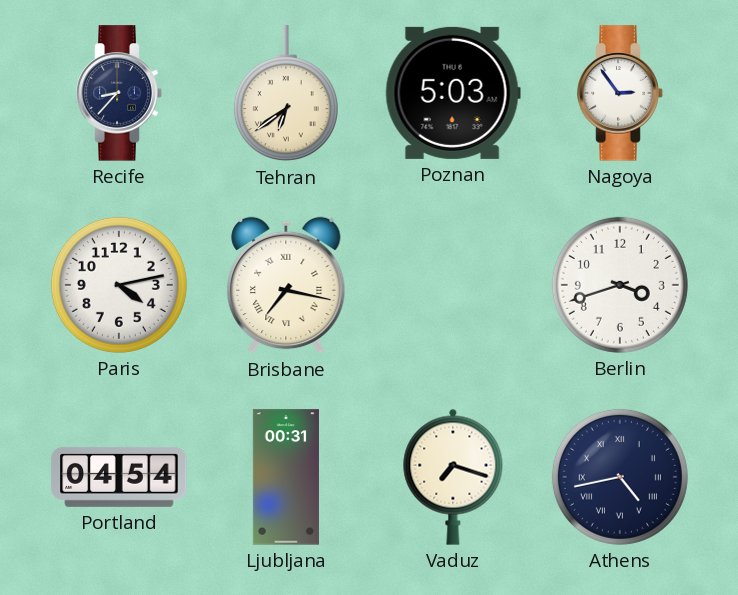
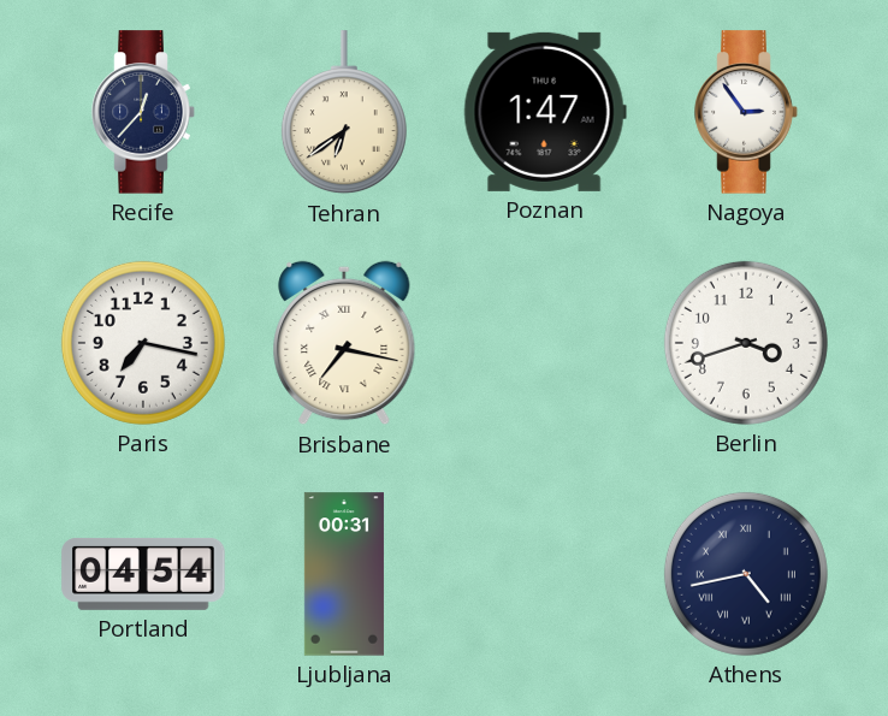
Recife: 8:37 -> 12:37 (143, 112)
Poznan: 5:03 -> 1:47 (545, 112)
Paris: 4:13 -> 7:17 (143, 343)
Vaduz: 7:18 -> none (453, 477)
